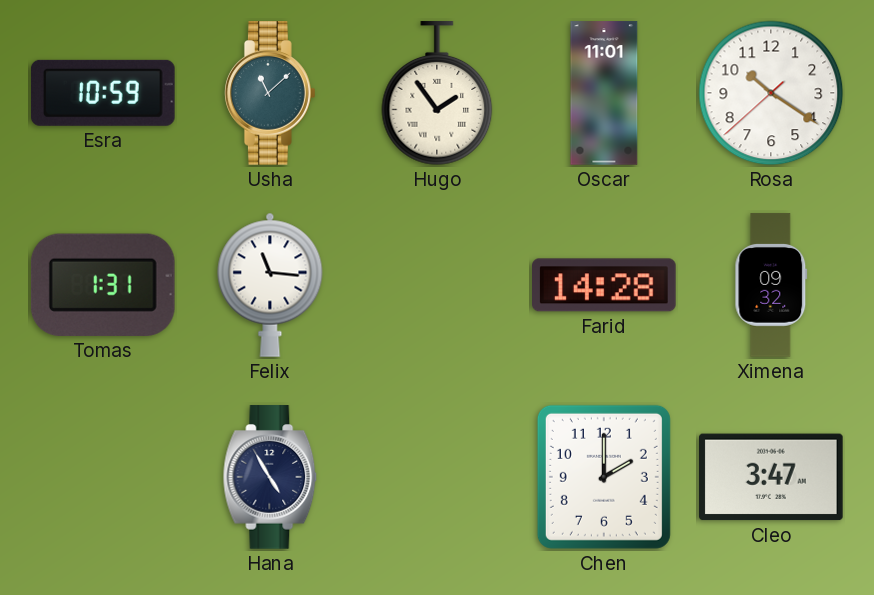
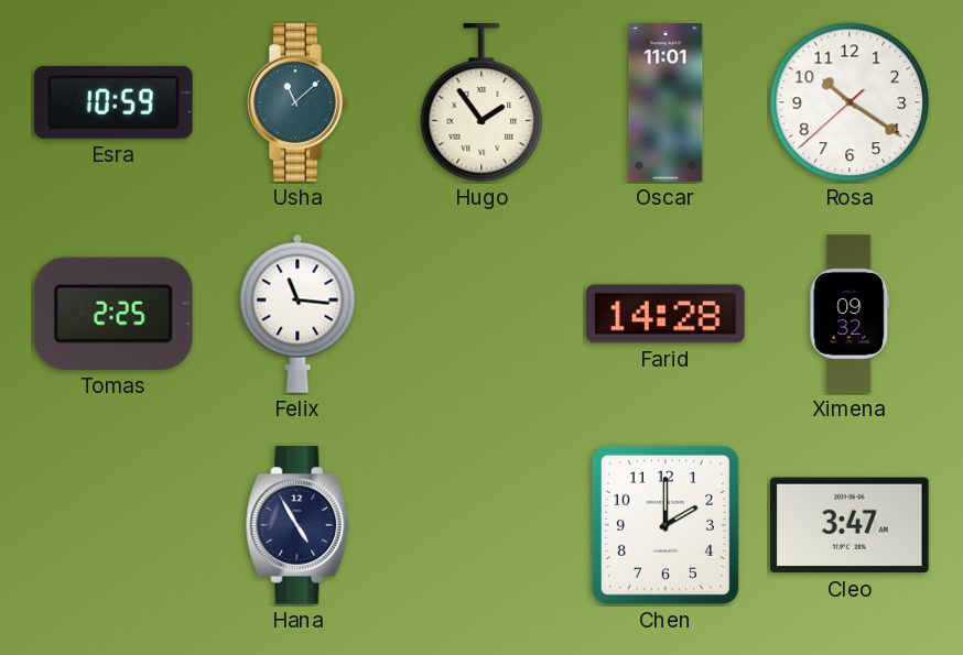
Tomas: 1:31 -> 2:25 (113, 314)
